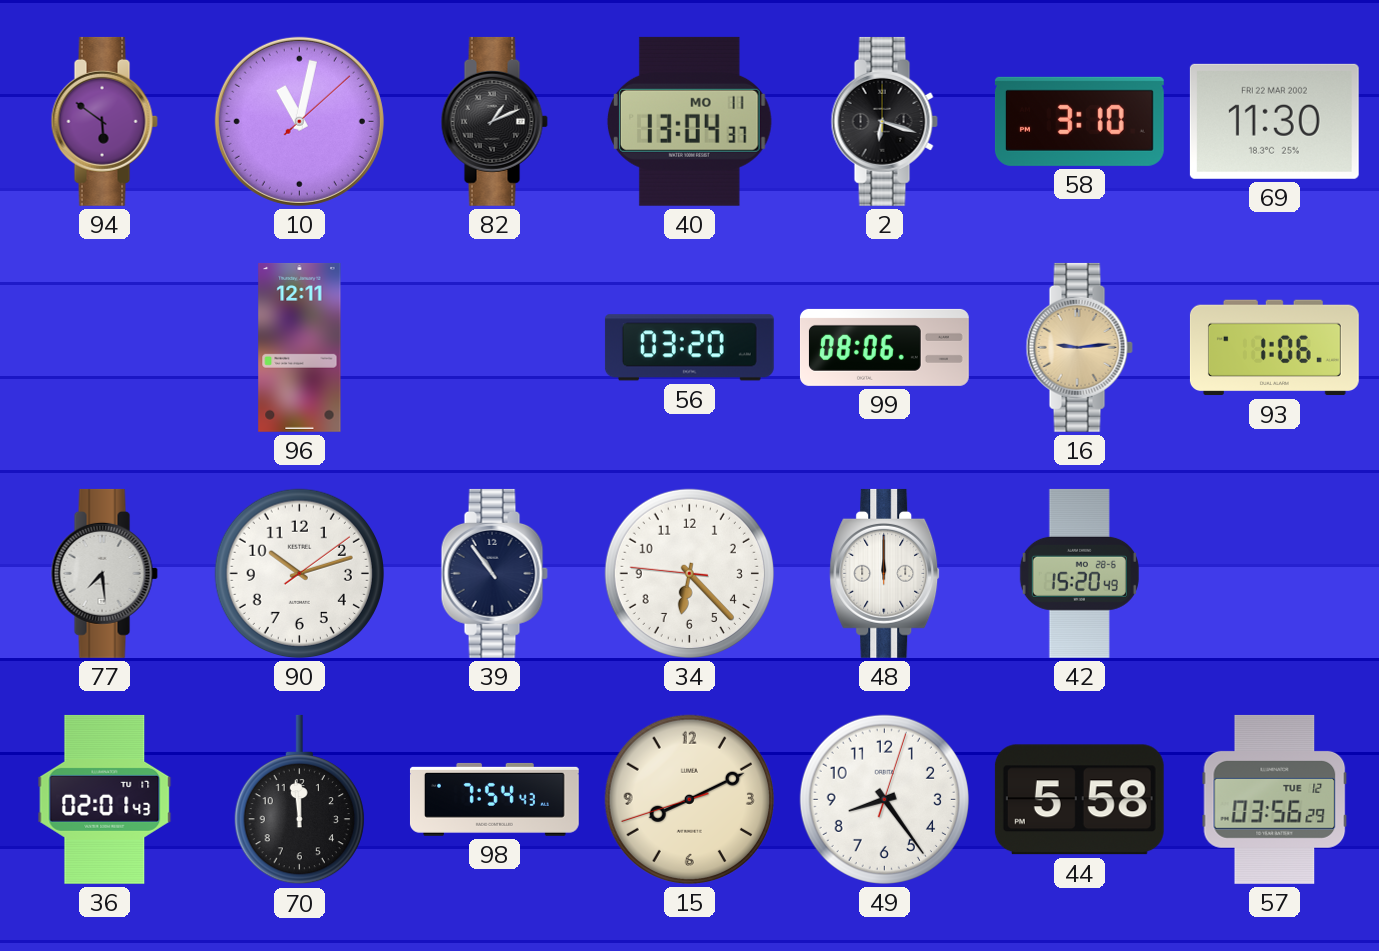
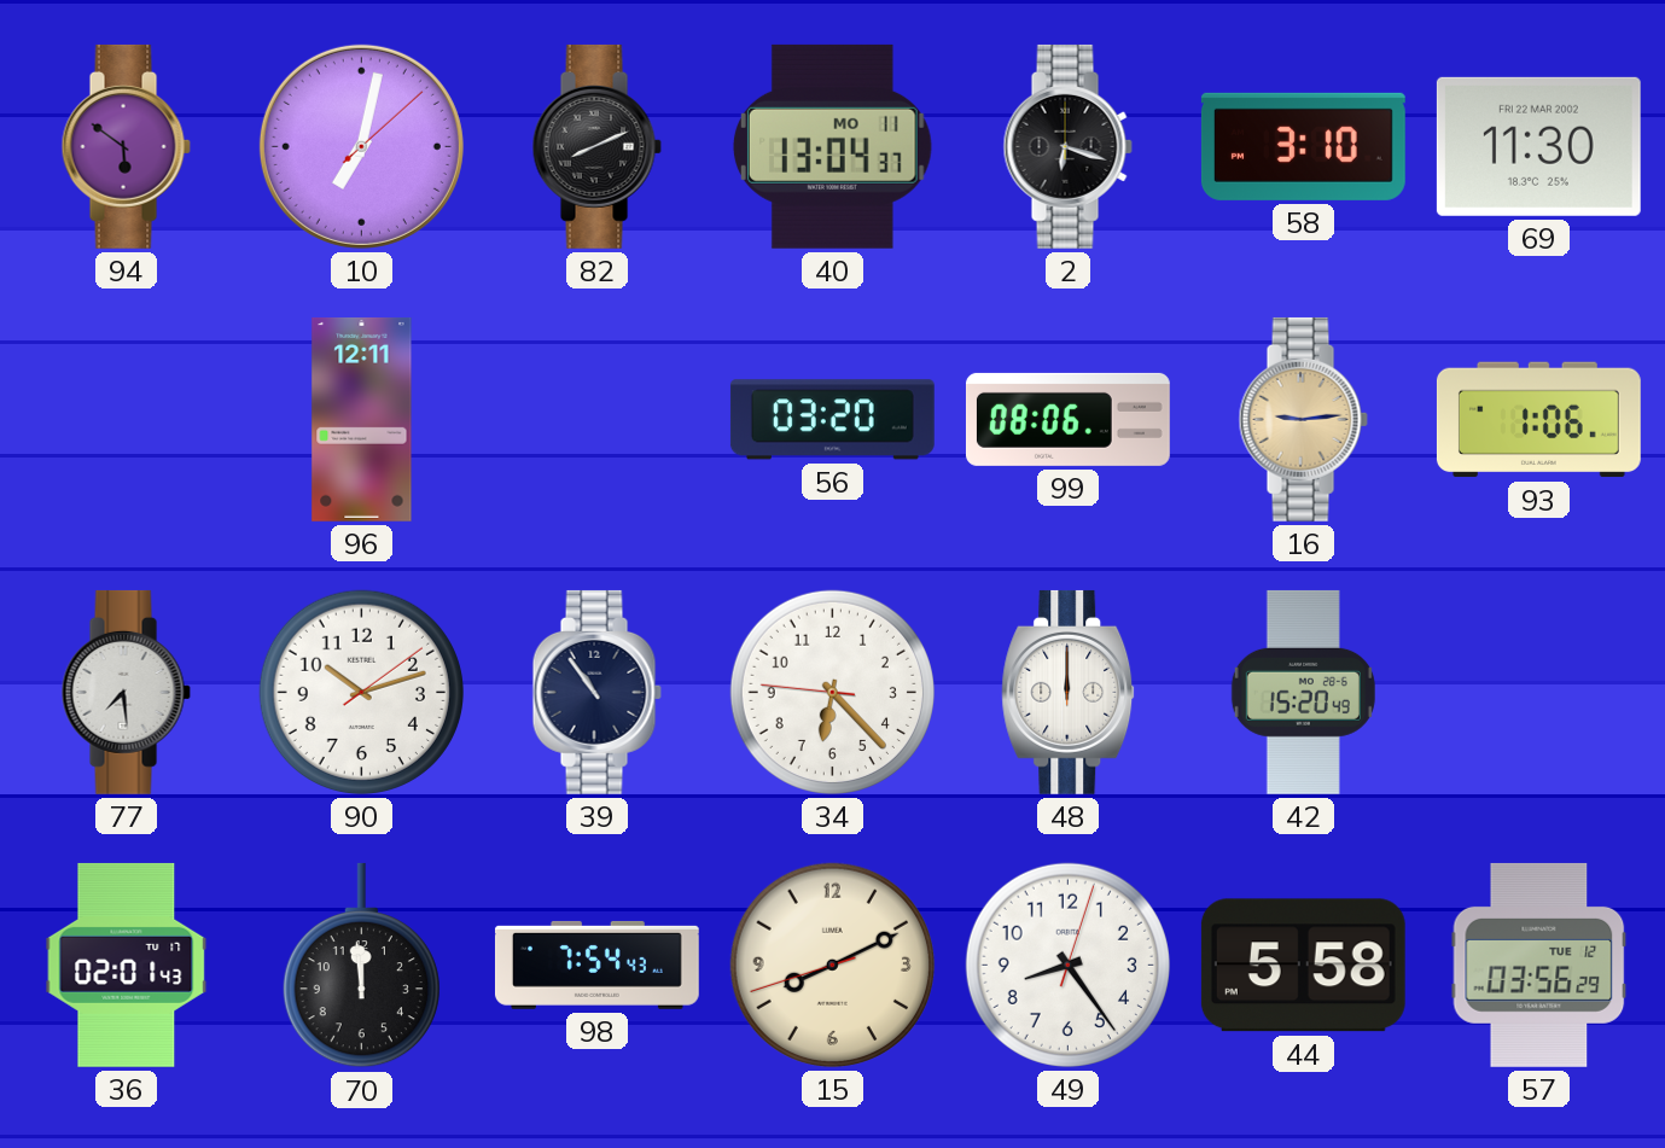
10: 11:02 -> 7:02 (361, 146)
82: 1:11 -> 8:11 (596, 146)
